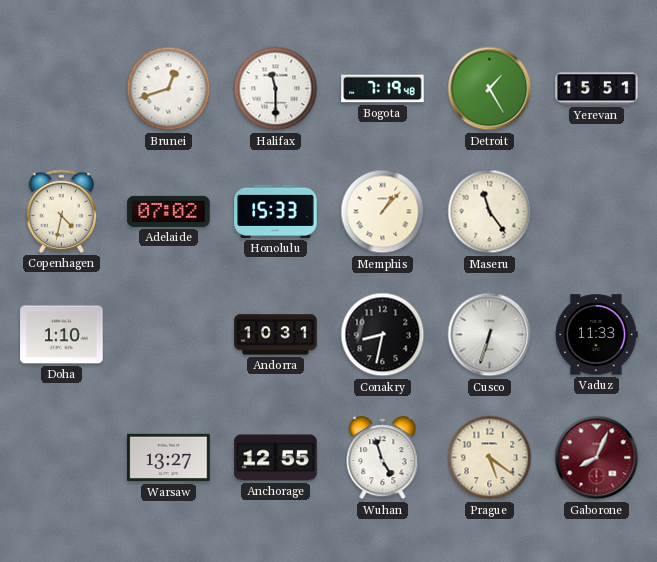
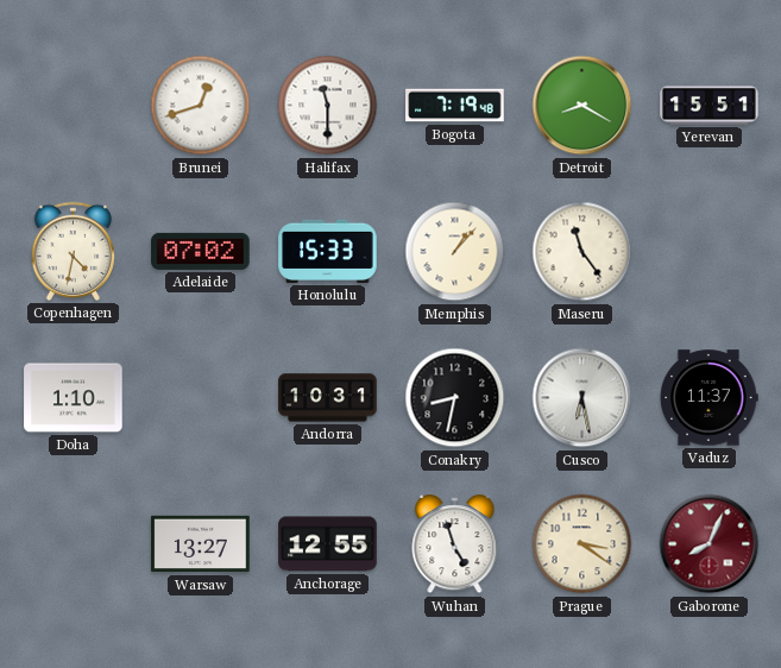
Detroit: 1:25 -> 8:20 (582, 106)
Cusco: 6:33 -> 6:28 (582, 398)
Vaduz: 11:33 -> 11:37 (708, 398)
Prague: 5:21 -> 3:21 (582, 544)
